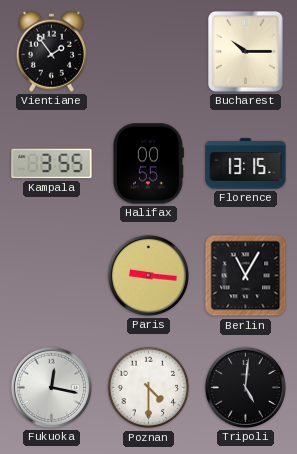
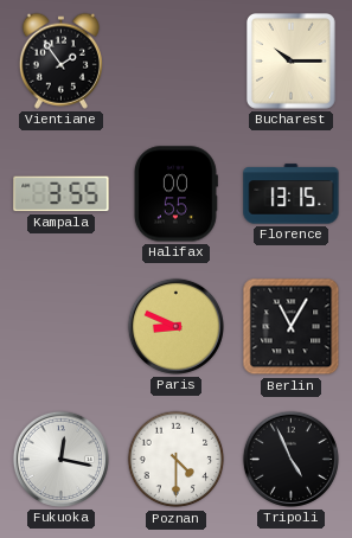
Paris: 9:16 -> 8:49 (175, 326)
Tripoli: 5:01 -> 4:56 (290, 459)
